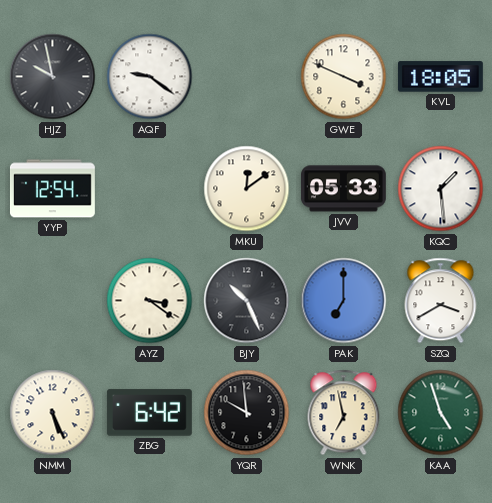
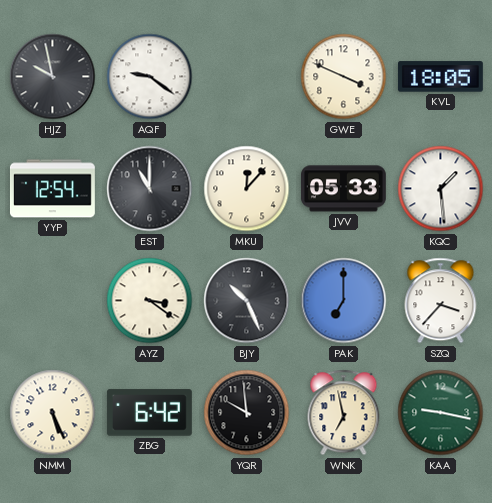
EST: none -> 11:00 (150, 189)
MKU: 12:09 -> 12:07 (247, 189)
SZQ: 3:40 -> 3:37 (441, 301)
KAA: 4:57 -> 9:17 (441, 413)
